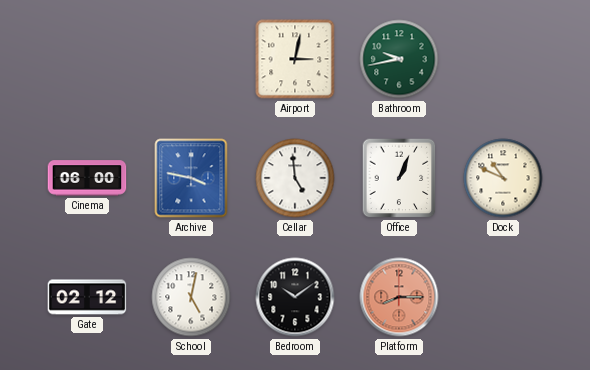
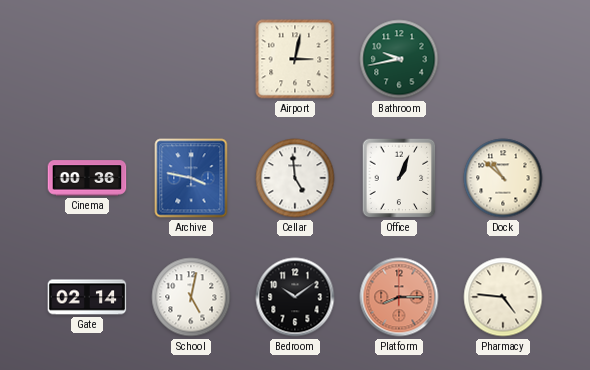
Cinema: 06:00 -> 00:36 (87, 178)
Dock: 10:49 -> 10:52 (503, 178)
Gate: 02:12 -> 02:14 (87, 297)
Pharmacy: none -> 4:46 (503, 297)
